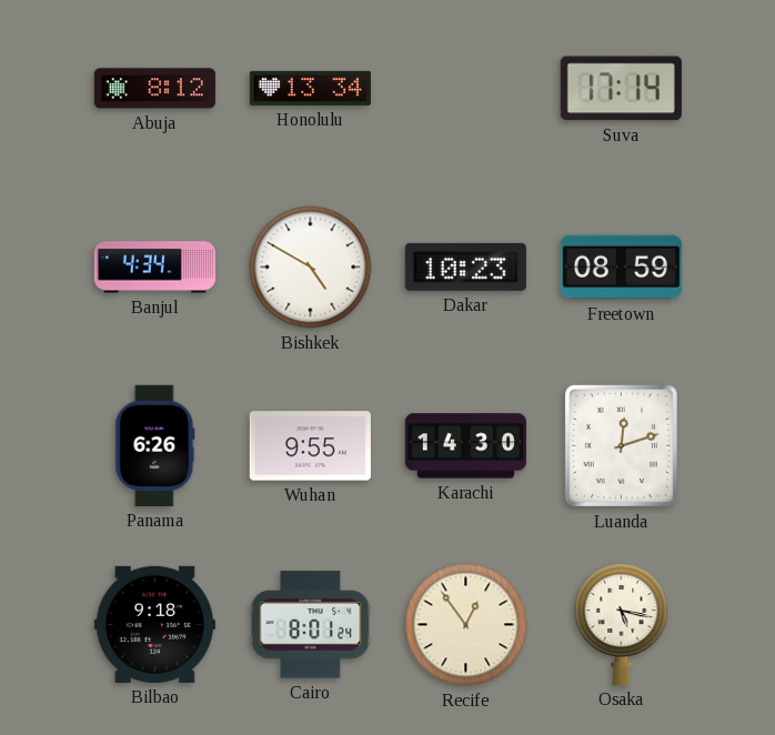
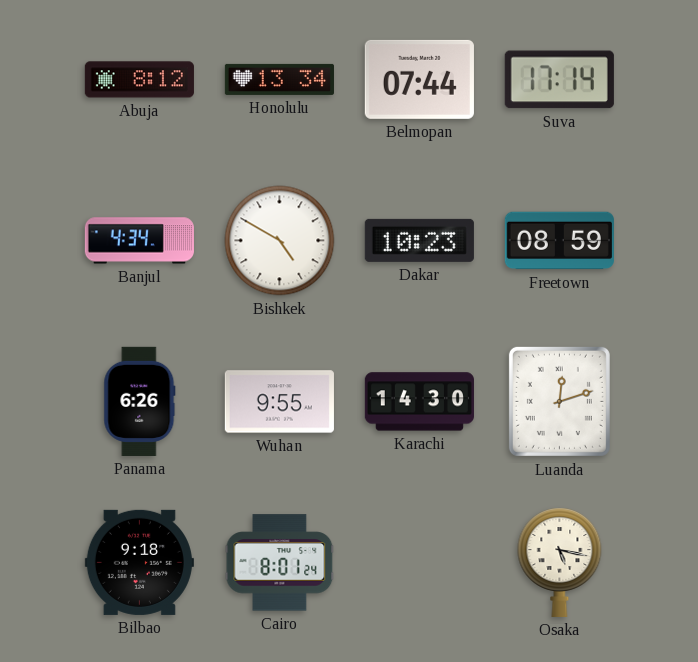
Belmopan: none -> 07:44 (419, 79)
Recife: 12:54 -> none (466, 625)
